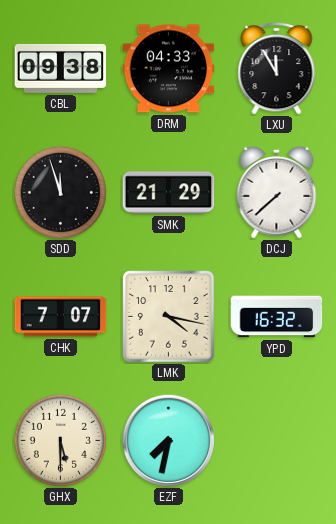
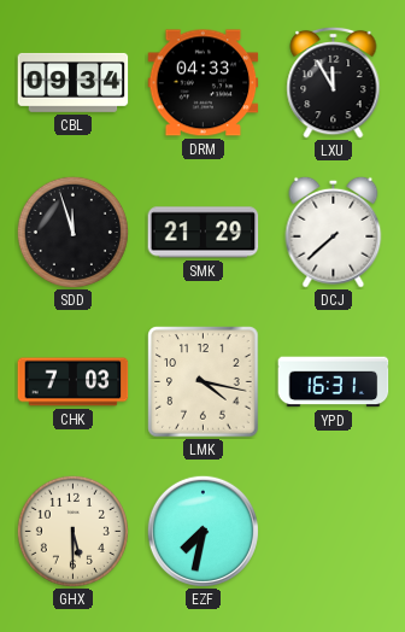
CBL: 09:38 -> 09:34 (74, 82)
CHK: 7:07 -> 7:03 (74, 382)
YPD: 16:32 -> 16:31 (334, 382)
